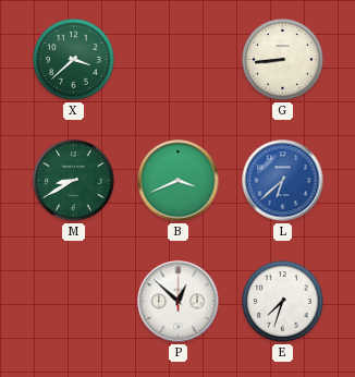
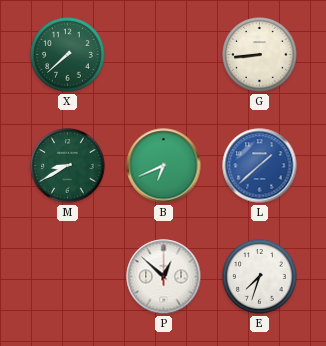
X: 3:38 -> 7:38 (68, 55)
B: 3:41 -> 6:41 (164, 166)
L: 6:38 -> 1:38 (260, 166)
